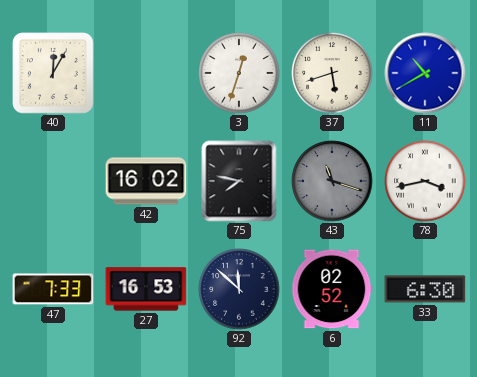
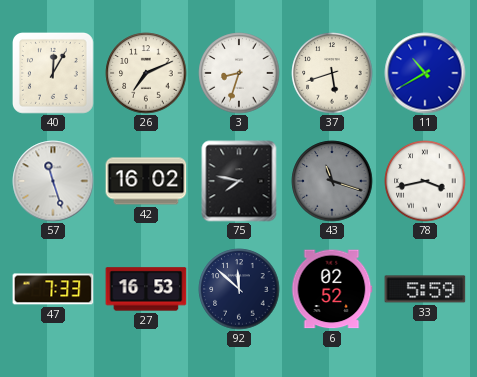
26: none -> 7:11 (146, 73)
3: 12:33 -> 8:33 (239, 73)
57: none -> 11:27 (53, 181)
33: 6:30 -> 5:59 (425, 289)
